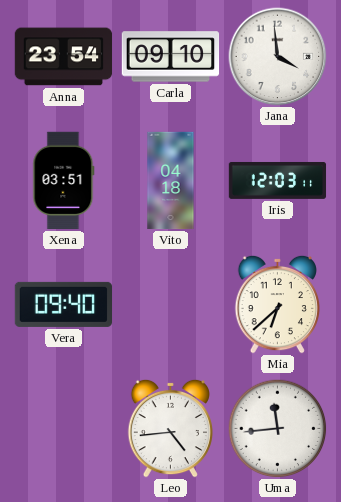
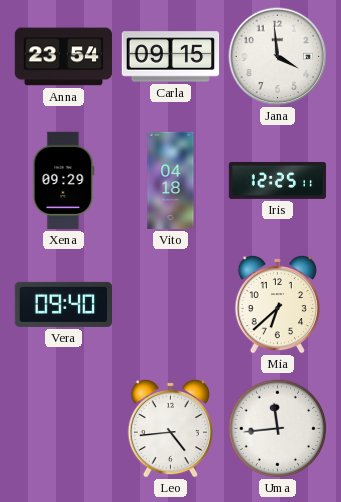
Carla: 09:10 -> 09:15 (171, 57)
Xena: 03:51 -> 09:29 (64, 181)
Iris: 12:03 -> 12:25 (278, 180)
